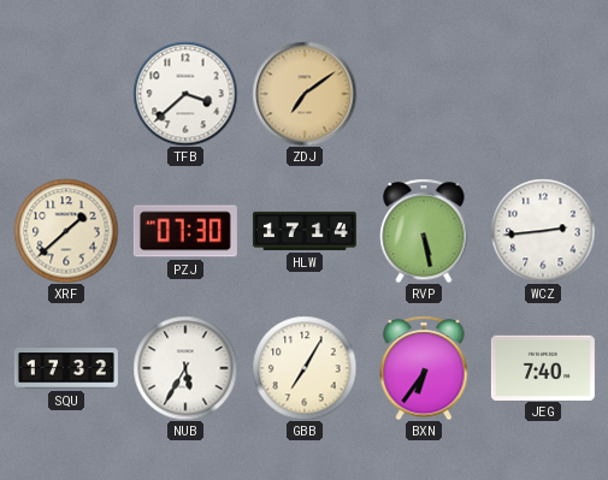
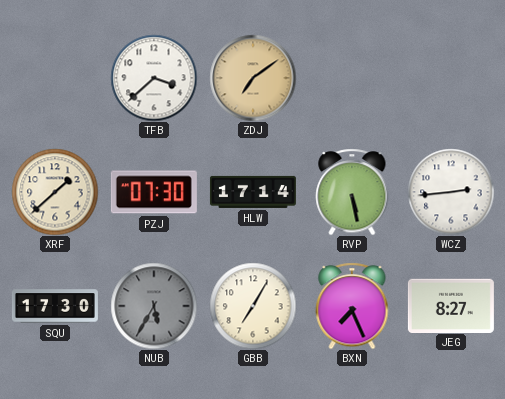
SQU: 17:32 -> 17:30 (55, 306)
NUB dial: white -> grey (154, 306)
BXN: 6:36 -> 7:26 (352, 306)
JEG: 7:40 -> 8:27 (451, 305)
